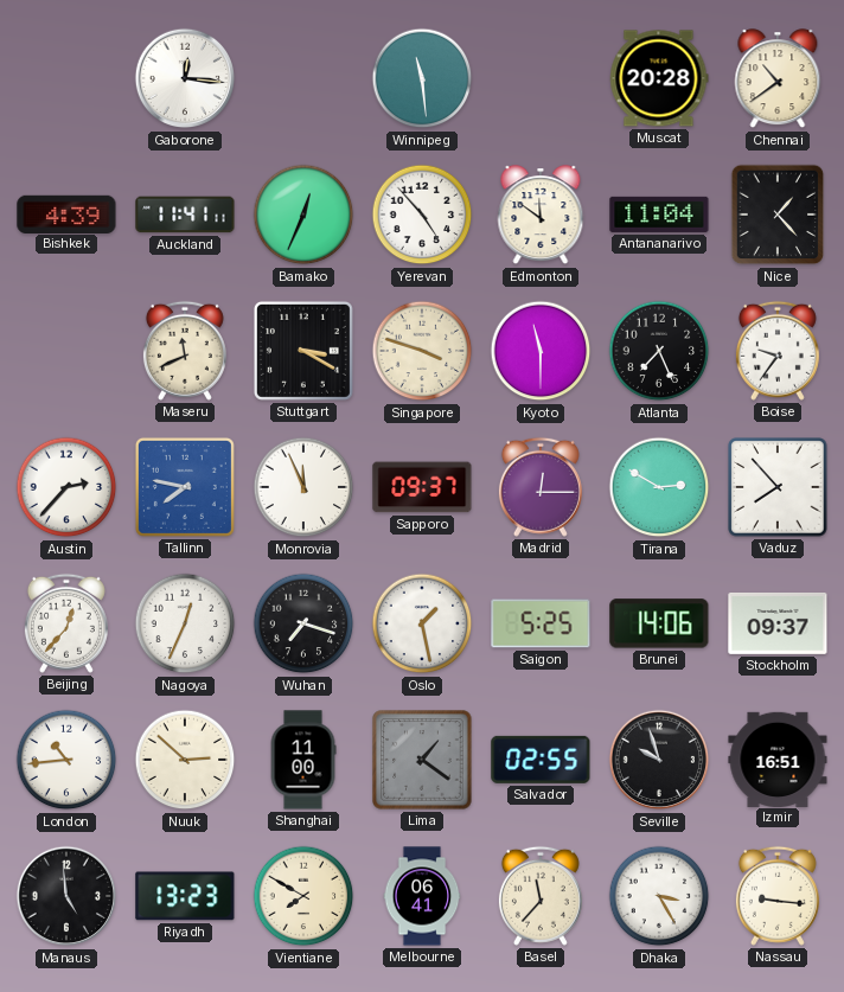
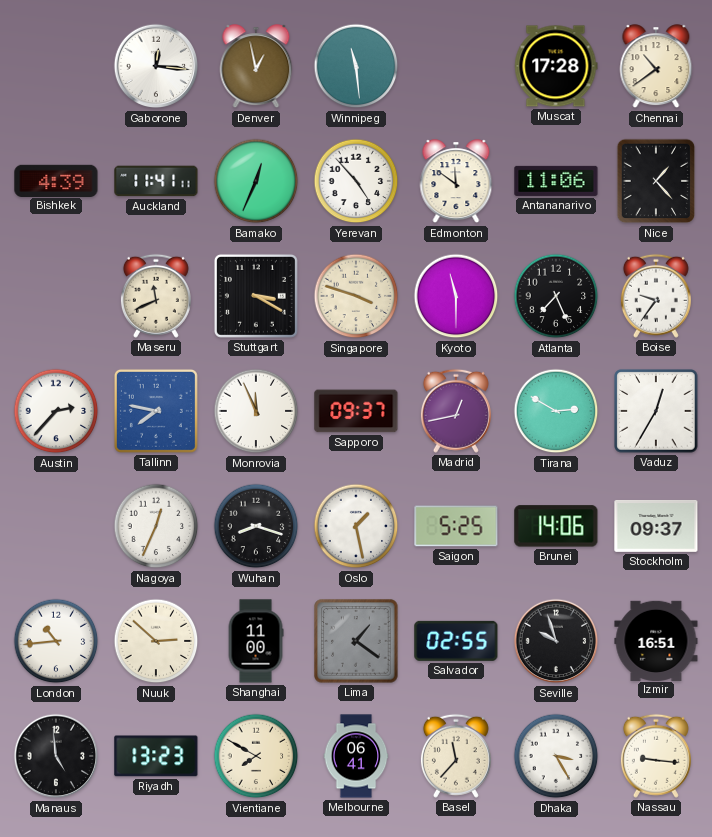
Denver: none -> 12:58 (256, 67)
Muscat: 20:28 -> 17:28 (556, 66)
Antananarivo: 11:04 -> 11:06 (556, 181)
Madrid: 12:15 -> 12:43 (456, 411)
Vaduz: 7:53 -> 12:35 (656, 411)
Beijing: 12:37 -> none (66, 623)
Wuhan: 7:18 -> 8:18 (256, 526)
